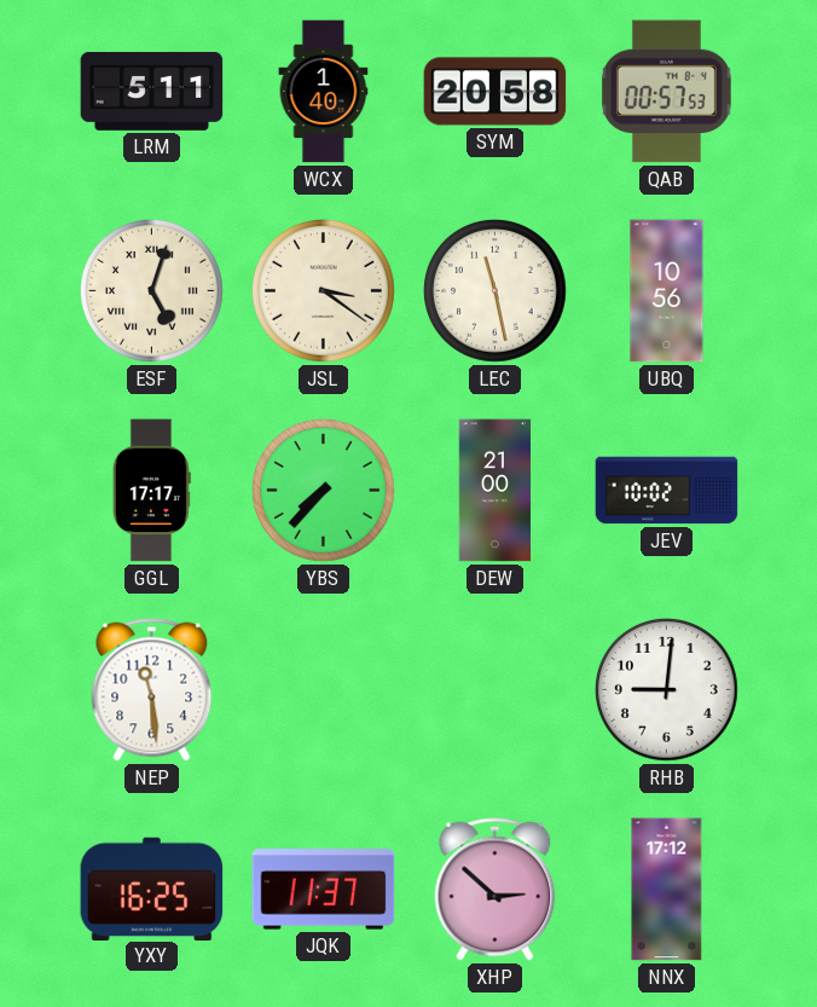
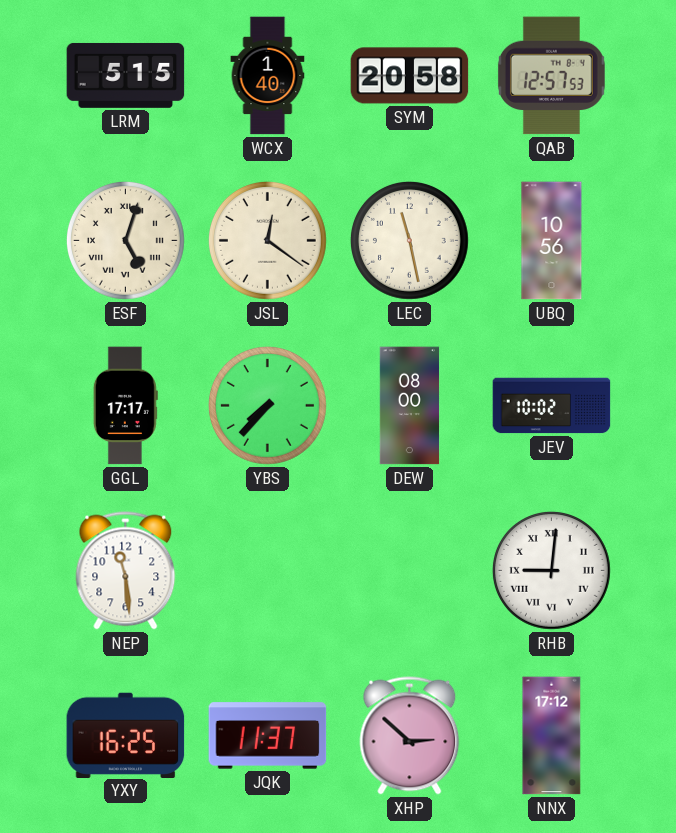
LRM: 5:11 -> 5:15 (126, 75)
QAB: 00:57 -> 12:57 (551, 76)
JSL: 3:21 -> 12:21 (267, 240)
DEW: 21:00 -> 08:00 (410, 406)
RHB numerals: Arabic -> Roman (551, 570)
